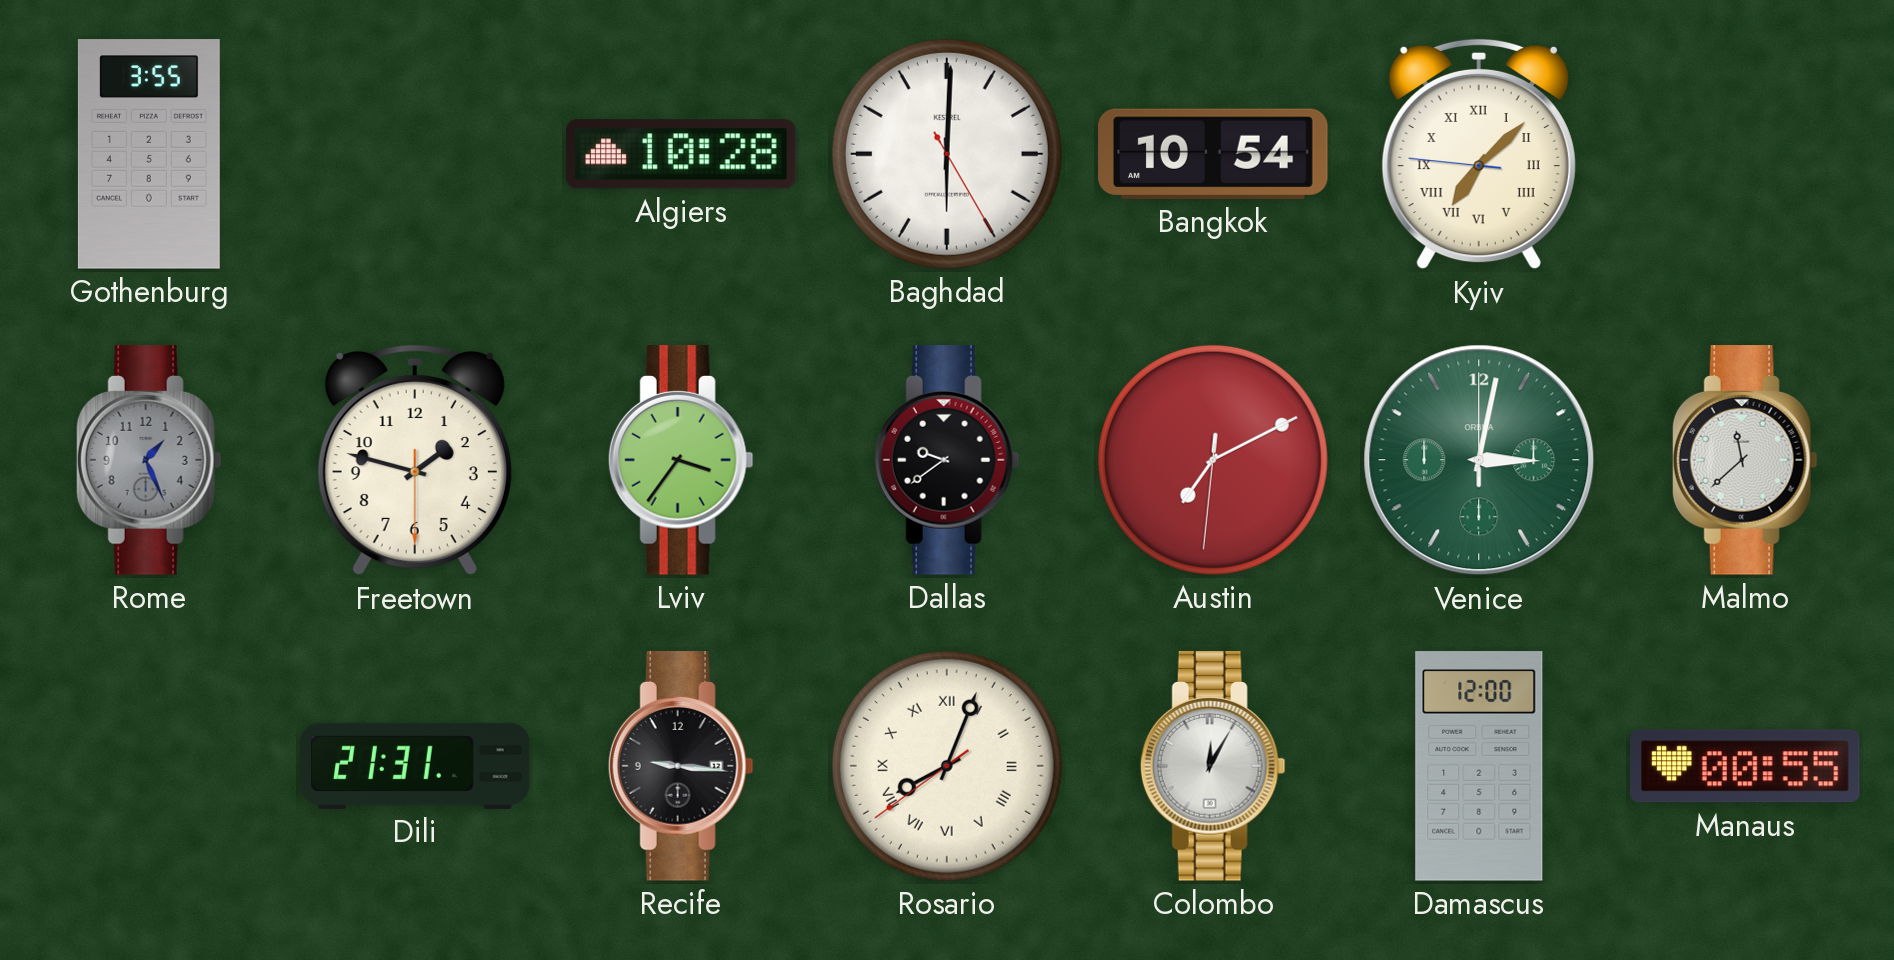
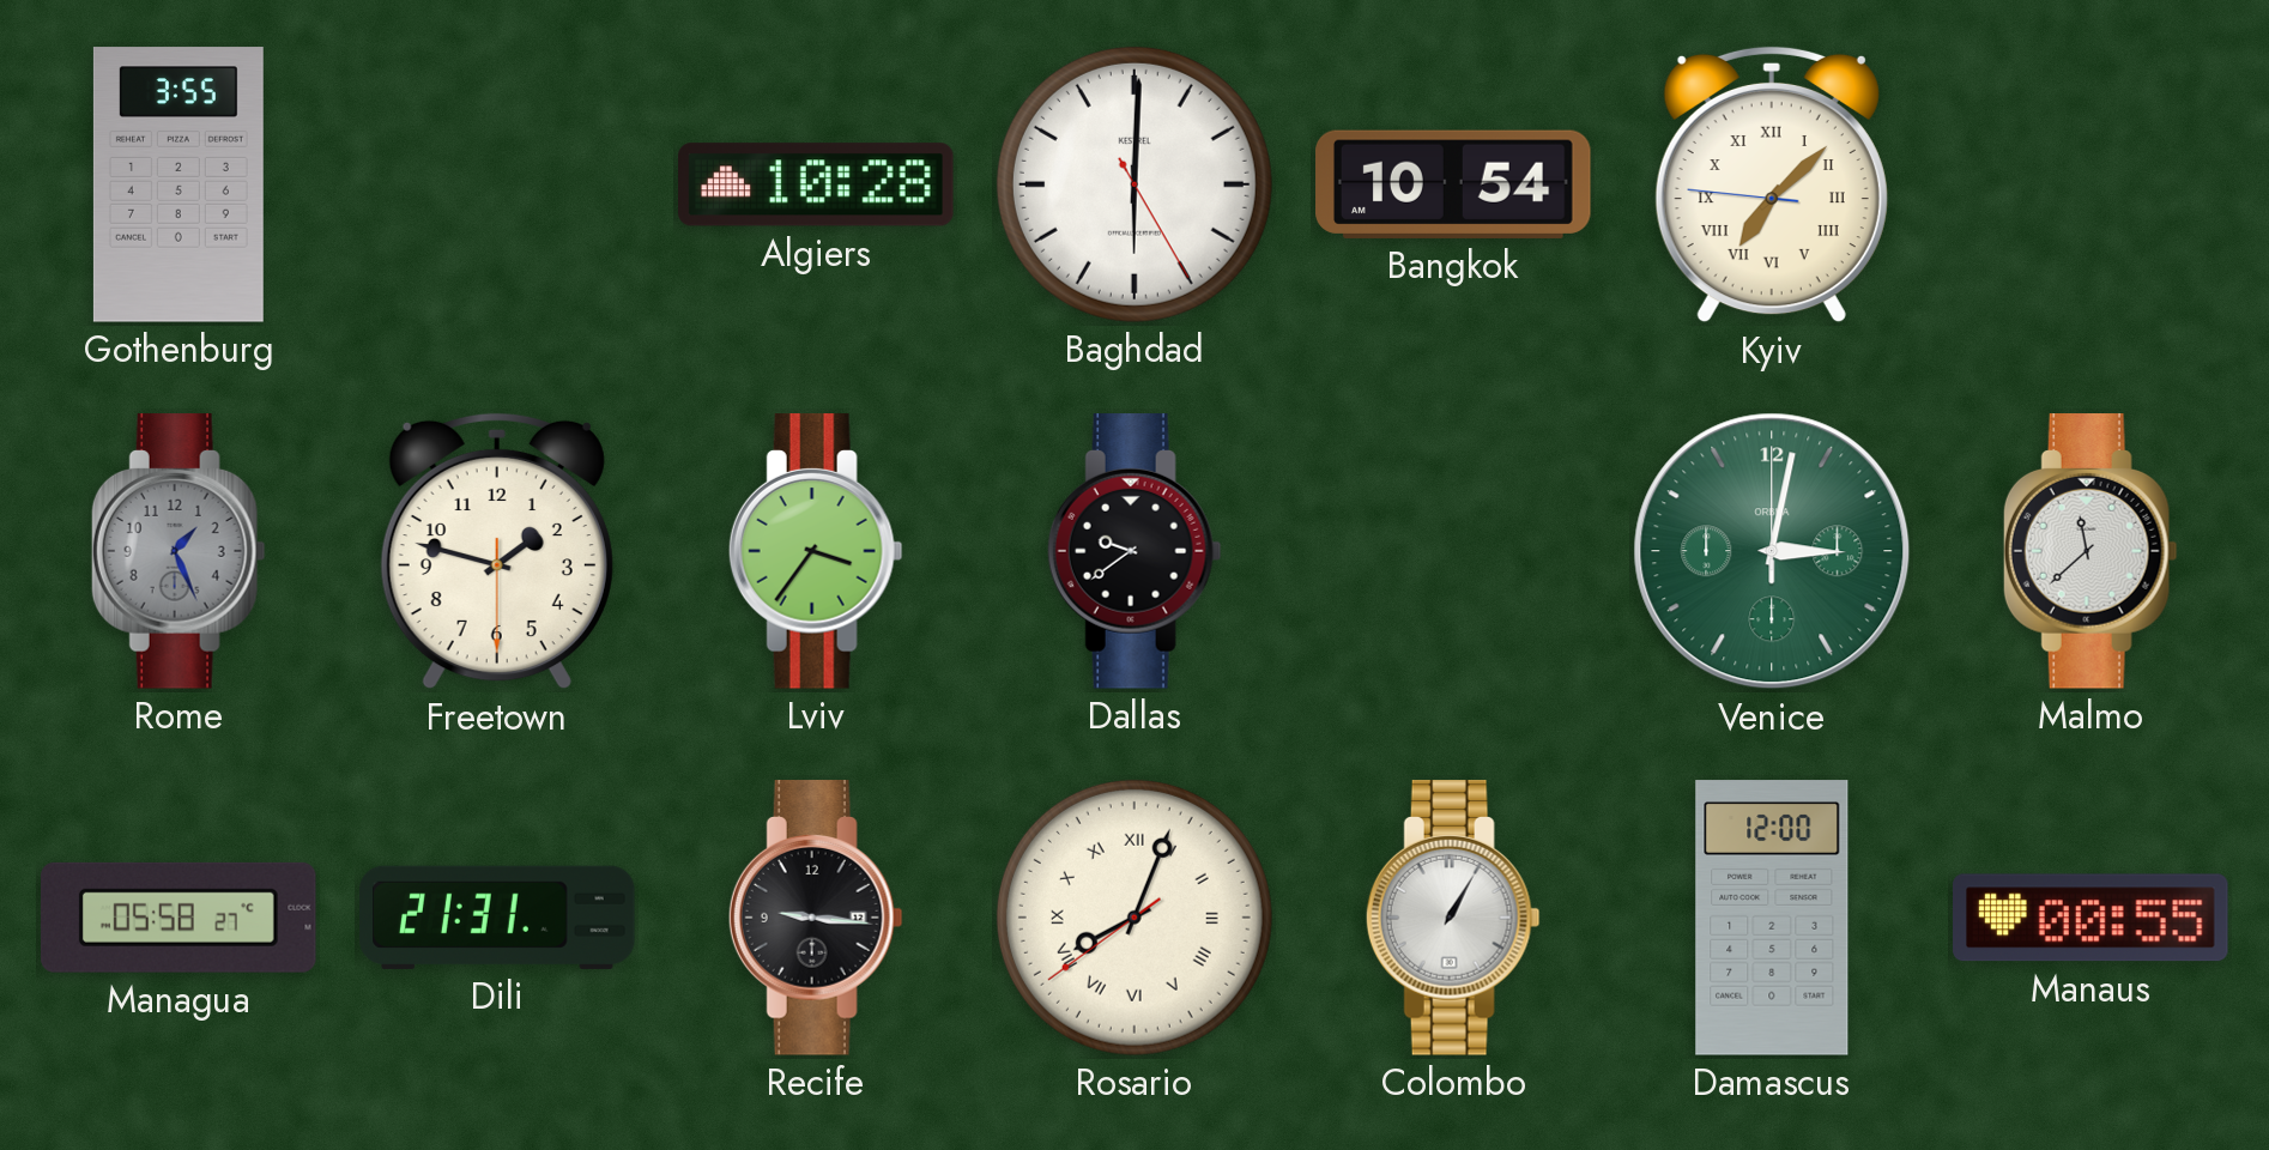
Austin: 7:10 -> none (1213, 460)
Managua: none -> 05:58 (180, 918)
Colombo: 12:05 -> 1:05 (1453, 918)
